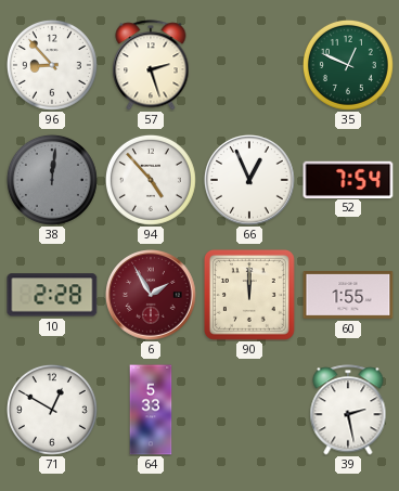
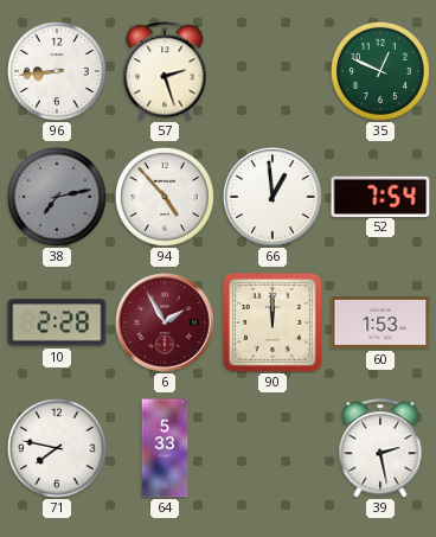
96: 8:53 -> 8:44 (57, 71)
38: 12:01 -> 7:13 (57, 197)
66: 12:56 -> 12:59 (272, 197)
60: 1:55 -> 1:53 (380, 324)
71: 12:50 -> 7:47 (57, 448)
